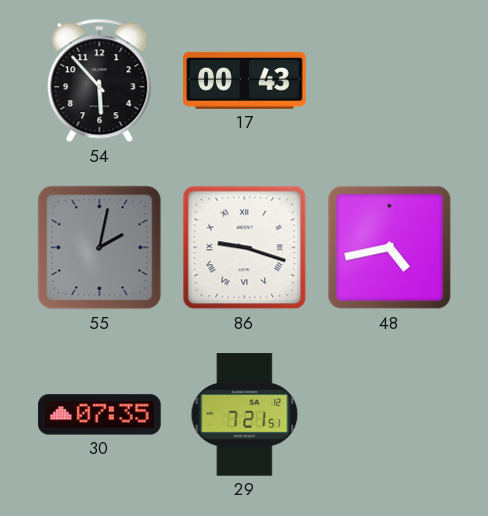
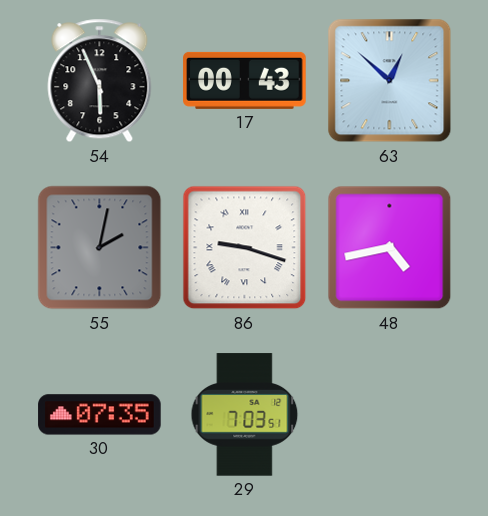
54: 5:53 -> 5:56 (100, 81)
63: none -> 12:52 (390, 81)
29: 7:21 -> 7:03 (245, 415)
